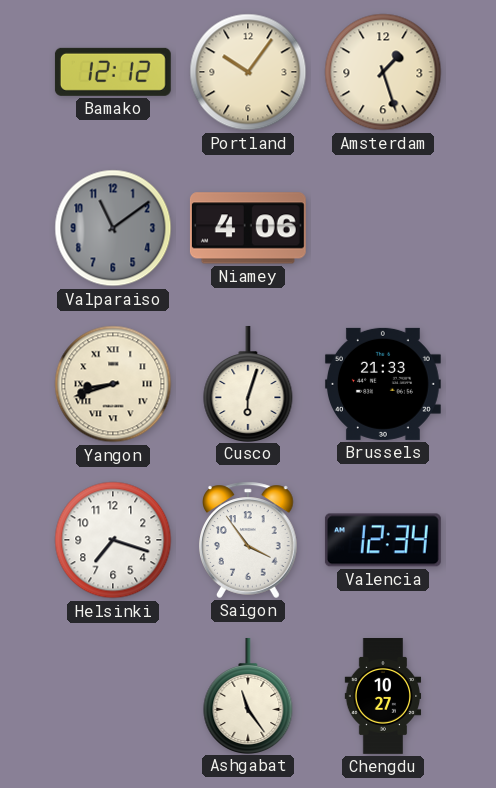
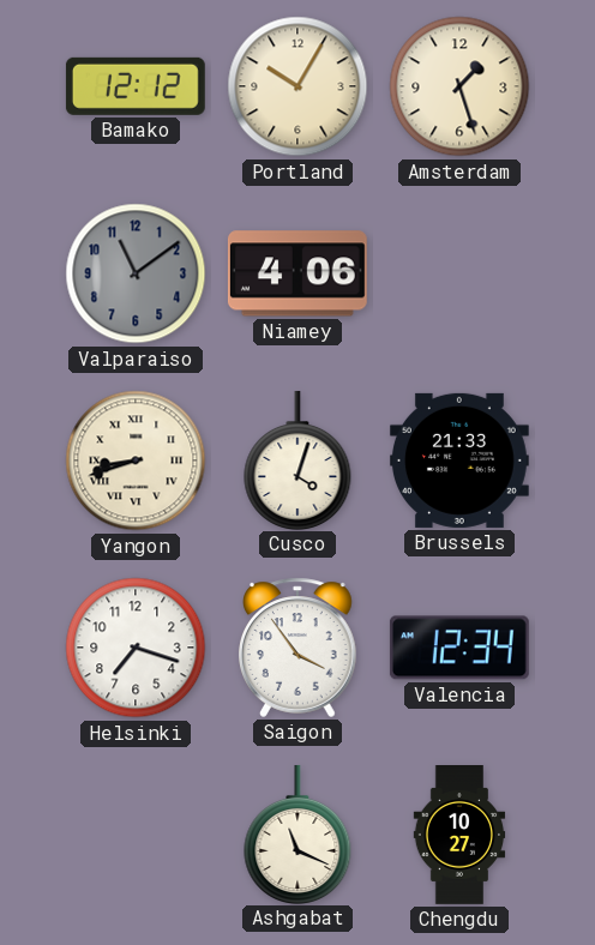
Portland: 10:06 -> 10:05 (297, 86)
Cusco: 6:03 -> 4:03 (297, 459)
Ashgabat: 11:24 -> 11:19 (297, 833)
